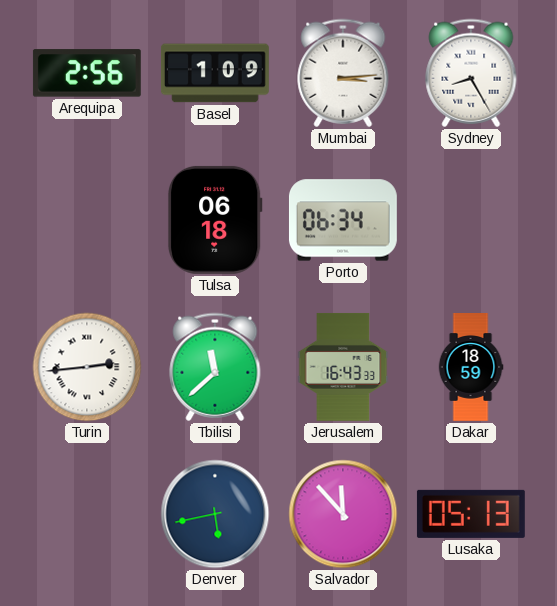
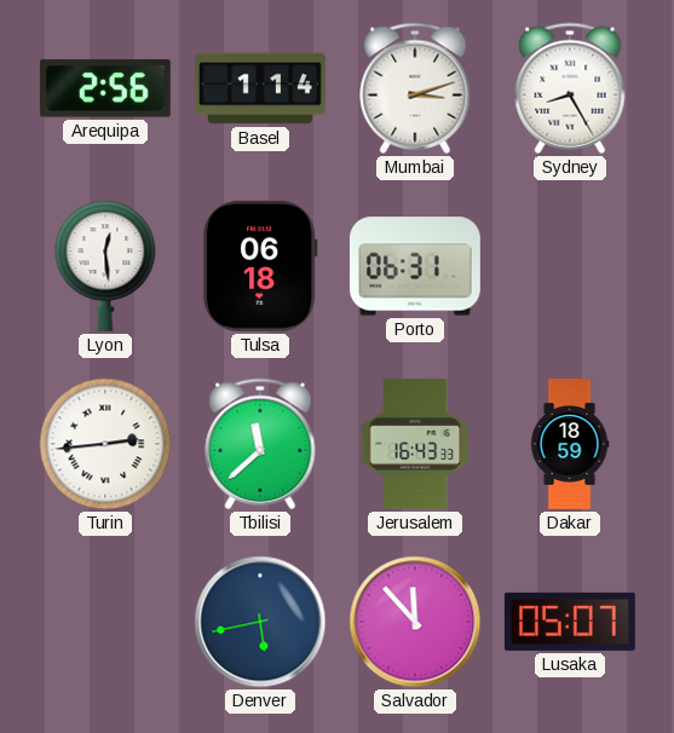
Basel: 1:09 -> 1:14 (260, 88)
Mumbai: 3:14 -> 3:12 (415, 88)
Lyon: none -> 12:29 (105, 266)
Porto: 06:34 -> 06:31 (415, 266)
Lusaka: 05:13 -> 05:07 (570, 622)
